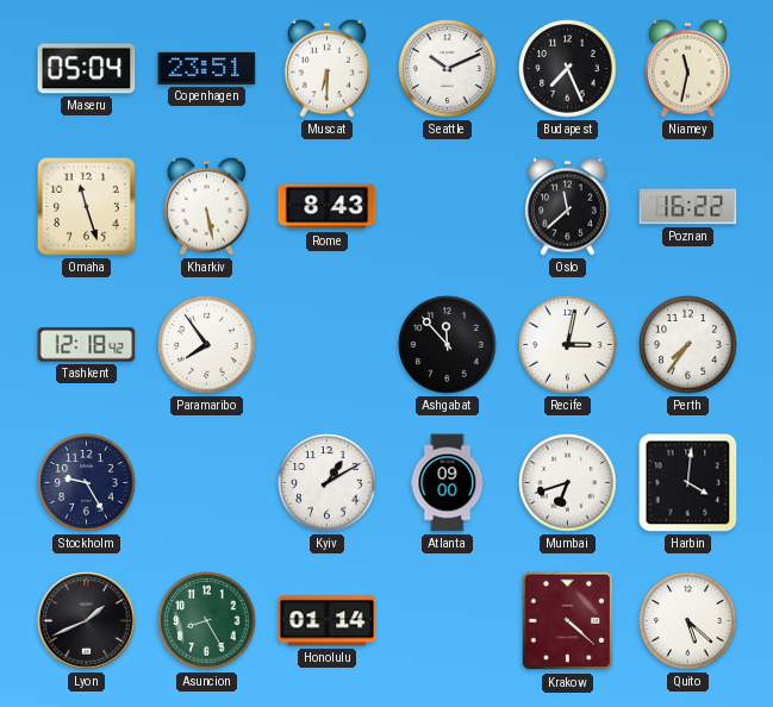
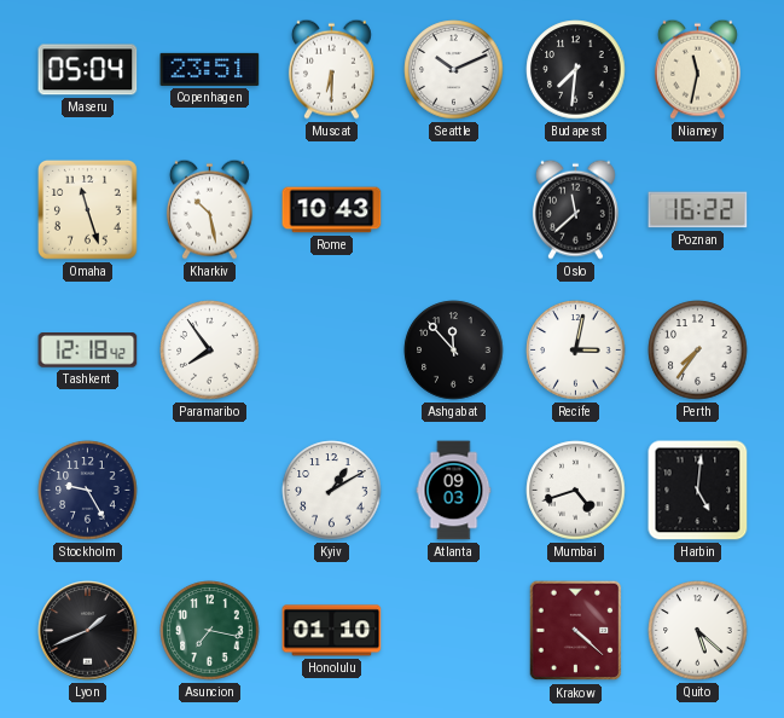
Budapest: 7:26 -> 7:31 (576, 70)
Kharkiv: 5:28 -> 10:28 (209, 209)
Rome: 8:43 -> 10:43 (332, 210)
Atlanta: 09:00 -> 09:03 (454, 491)
Mumbai: 6:42 -> 4:42 (576, 491)
Harbin: 4:01 -> 5:01 (698, 491)
Asuncion: 8:25 -> 7:17 (210, 631)
Honolulu: 01:14 -> 01:10 (332, 631)
